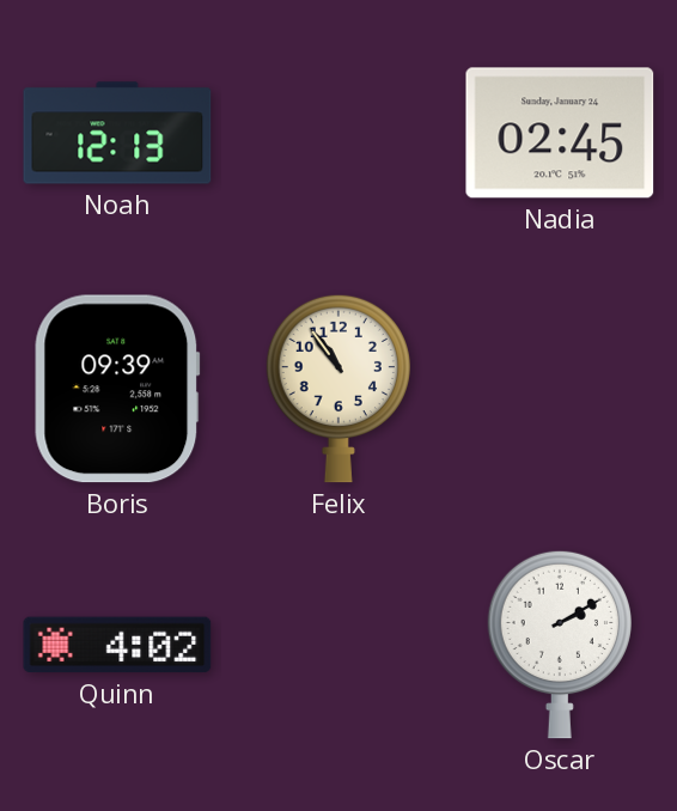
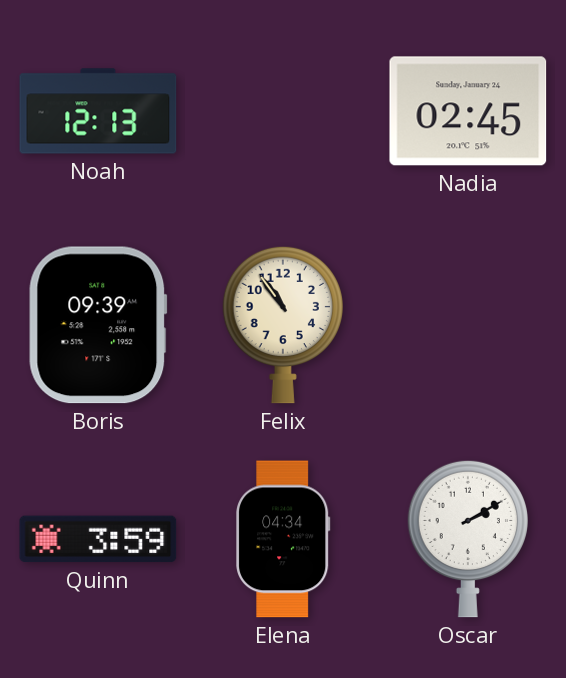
Quinn: 4:02 -> 3:59 (98, 539)
Elena: none -> 04:34 (283, 539)
